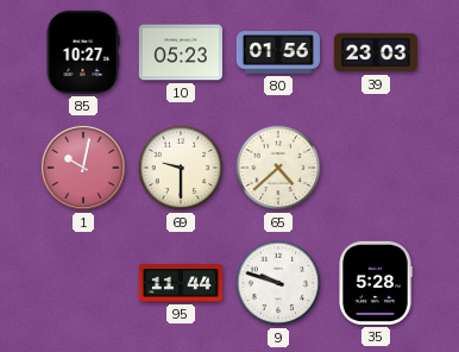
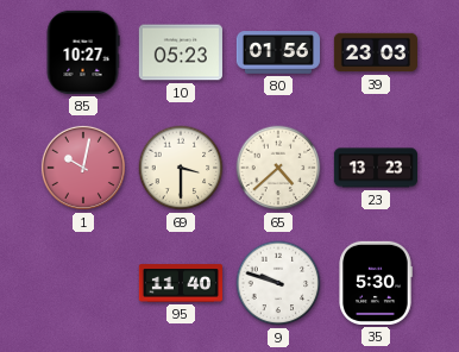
69: 9:30 -> 3:30 (181, 168)
23: none -> 13:23 (376, 168)
95: 11:44 -> 11:40 (180, 283)
35: 5:28 -> 5:30 (376, 283)
